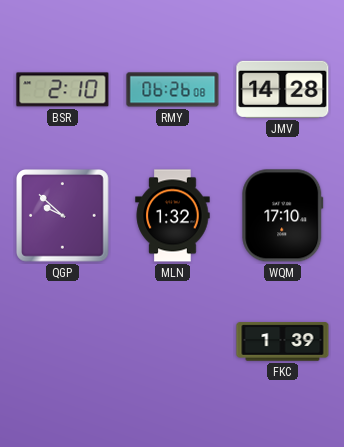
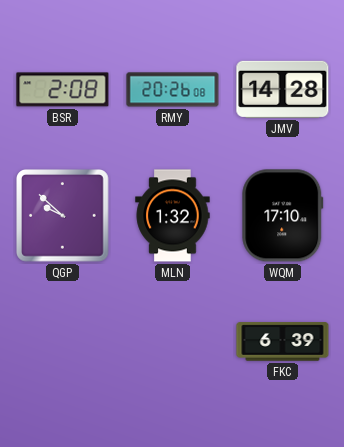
BSR: 2:10 -> 2:08 (63, 90)
RMY: 06:26 -> 20:26 (173, 90)
FKC: 1:39 -> 6:39 (283, 342)
